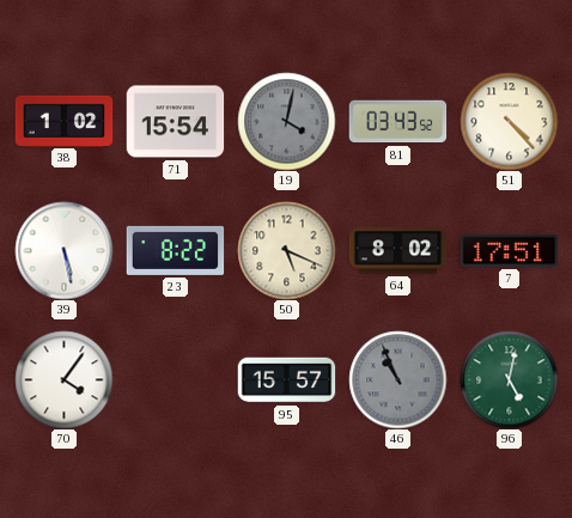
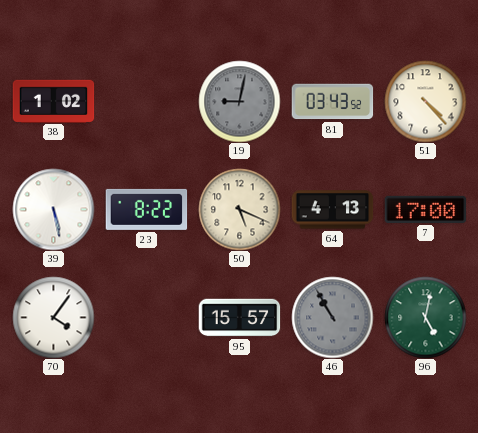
71: 15:54 -> none (175, 122)
19: 4:02 -> 9:02 (239, 101)
64: 8:02 -> 4:13 (332, 210)
7: 17:51 -> 17:00 (425, 209)
46: 10:56 -> 10:55 (332, 317)
